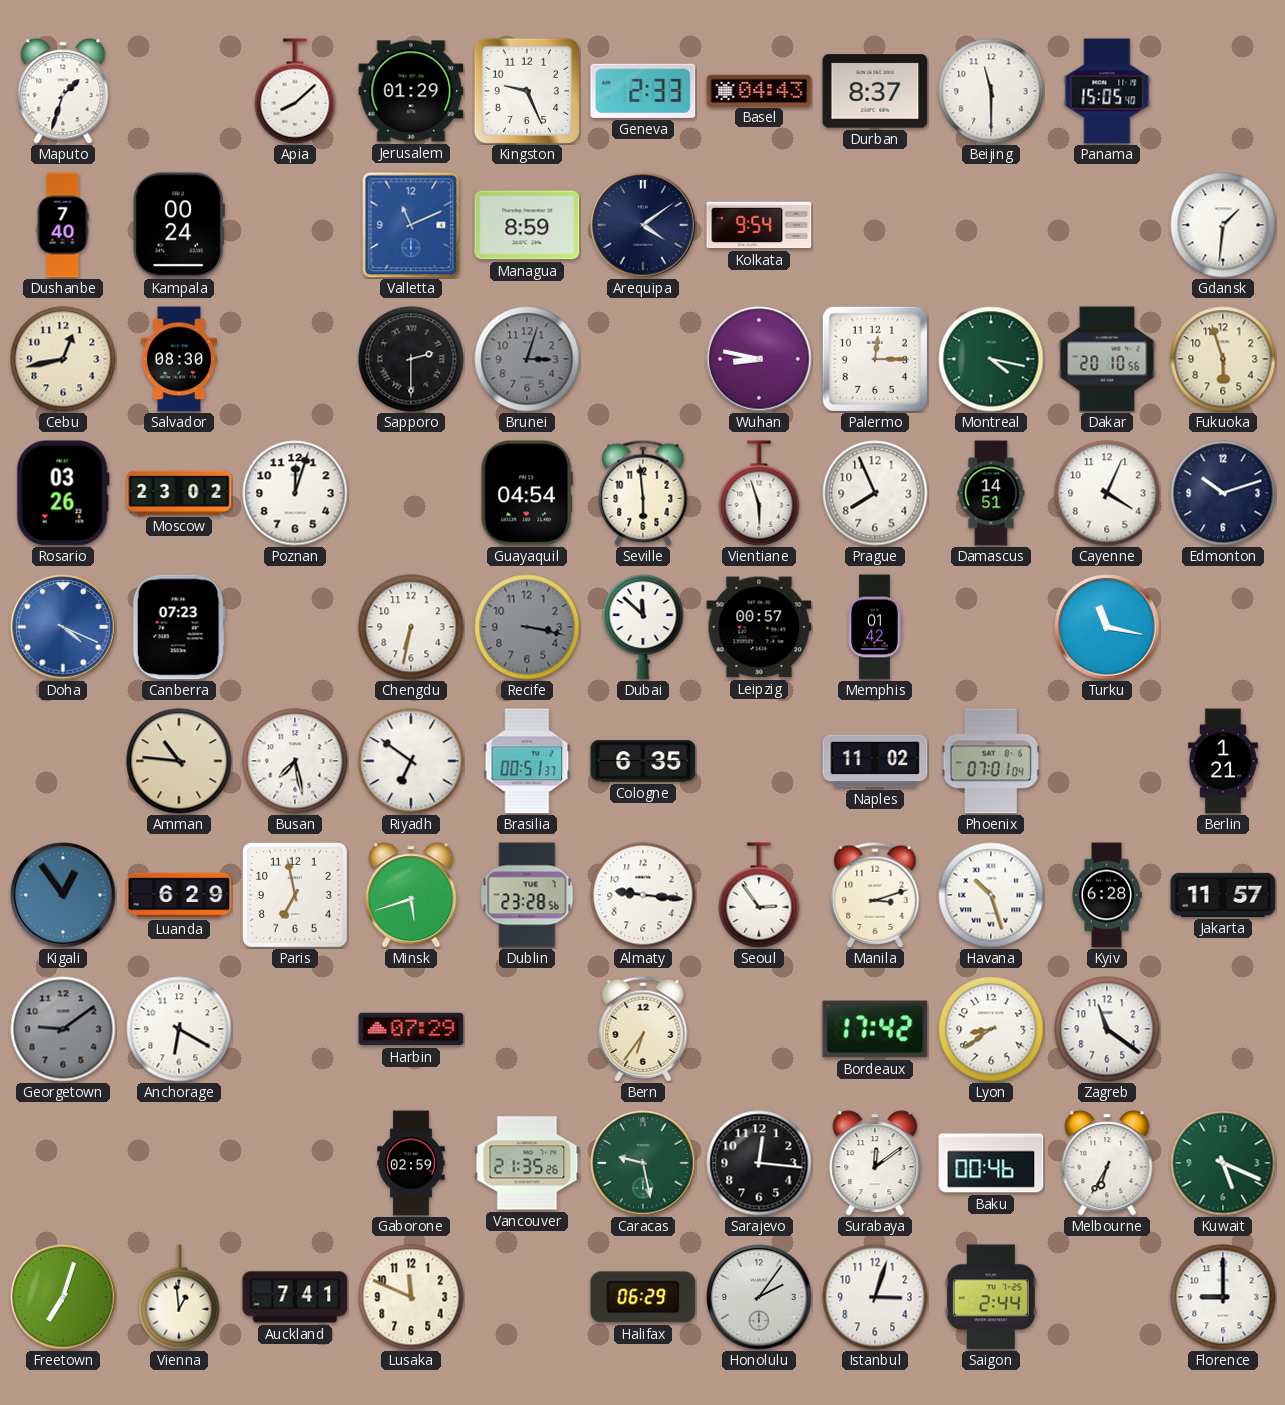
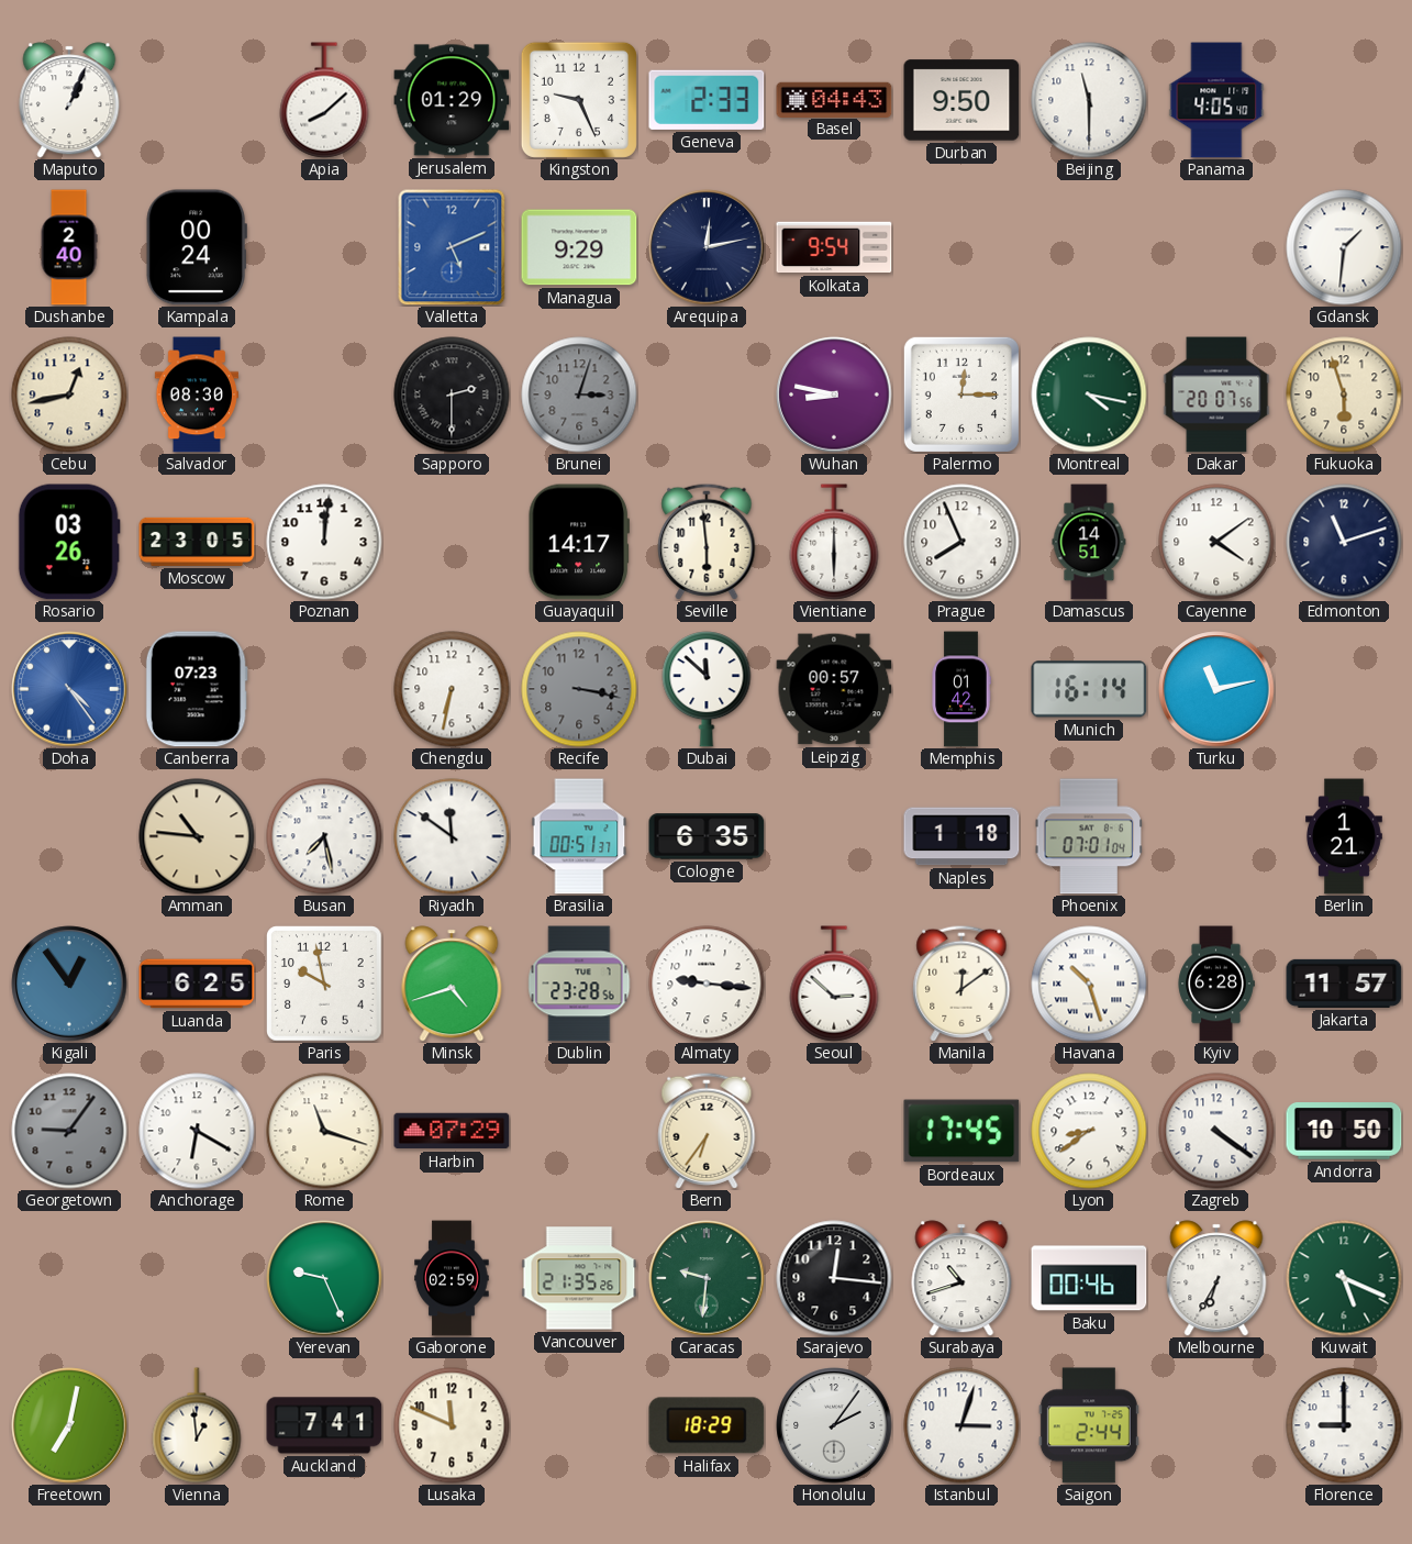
Maputo: 1:33 -> 1:04 (69, 100)
Durban: 8:37 -> 9:50 (961, 100)
Panama: 15:05 -> 4:05 (1216, 100)
Dushanbe: 7:40 -> 2:40 (69, 247)
Valletta: 11:11 -> 5:11 (452, 247)
Managua: 8:59 -> 9:29 (579, 247)
Arequipa: 4:09 -> 12:13 (707, 247)
Dakar: 20:10 -> 20:07 (1216, 395)
Moscow: 23:02 -> 23:05 (197, 542)
Poznan: 12:03 -> 12:01 (324, 542)
Guayaquil: 04:54 -> 14:17 (579, 542)
Vientiane: 5:57 -> 6:00 (834, 542)
Cayenne: 4:04 -> 4:09 (1216, 542)
Edmonton: 10:12 -> 11:12 (1344, 542)
Doha: 4:19 -> 4:24 (69, 689)
Munich: none -> 16:14 (1089, 689)
Turku: 11:17 -> 11:13 (1216, 689)
Riyadh: 6:51 -> 11:51 (452, 836)
Naples: 11:02 -> 1:18 (961, 836)
Luanda: 6:29 -> 6:25 (197, 984)
Paris: 6:58 -> 9:58 (324, 984)
Minsk: 5:42 -> 4:42 (452, 984)
Seoul: 2:54 -> 2:52 (834, 984)
Manila: 3:12 -> 12:09 (961, 984)
Georgetown: 9:09 -> 9:06 (69, 1131)
Rome: none -> 11:18 (324, 1131)
Bordeaux: 17:42 -> 17:45 (961, 1131)
Zagreb: 11:21 -> 4:21 (1216, 1131)
Andorra: none -> 10:50 (1344, 1132)
Yerevan: none -> 9:26 (324, 1278)
Caracas: 9:28 -> 9:31 (707, 1278)
Surabaya: 12:09 -> 10:42 (961, 1278)
Freetown: 7:03 -> 7:02 (69, 1425)
Halifax: 06:29 -> 18:29 (707, 1425)
